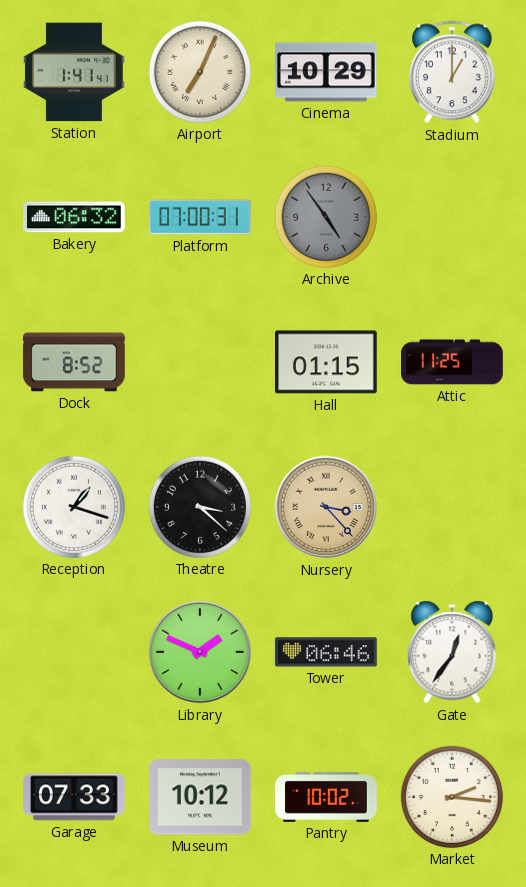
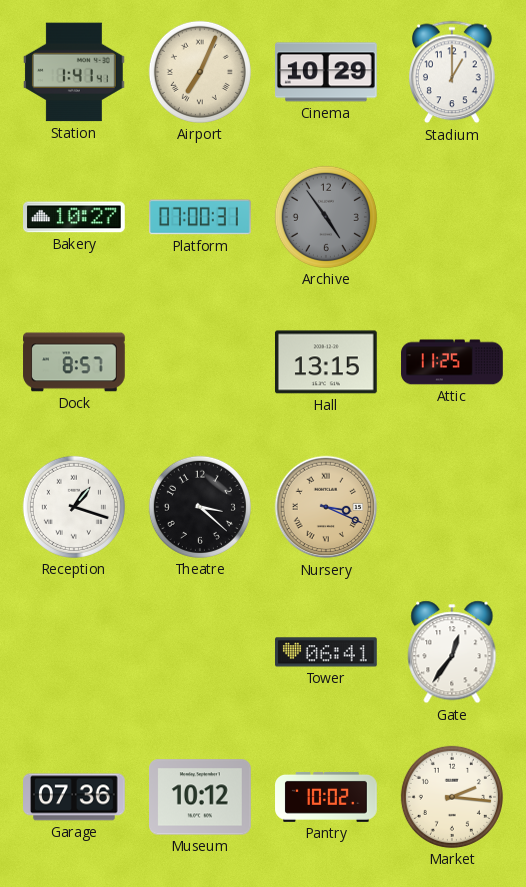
Bakery: 06:32 -> 10:27 (75, 217)
Dock: 8:52 -> 8:57 (74, 362)
Hall: 01:15 -> 13:15 (327, 362)
Nursery: 3:23 -> 3:19 (326, 507)
Library: 1:49 -> none (200, 652)
Tower: 06:46 -> 06:41 (327, 652)
Garage: 07:33 -> 07:36 (74, 797)
